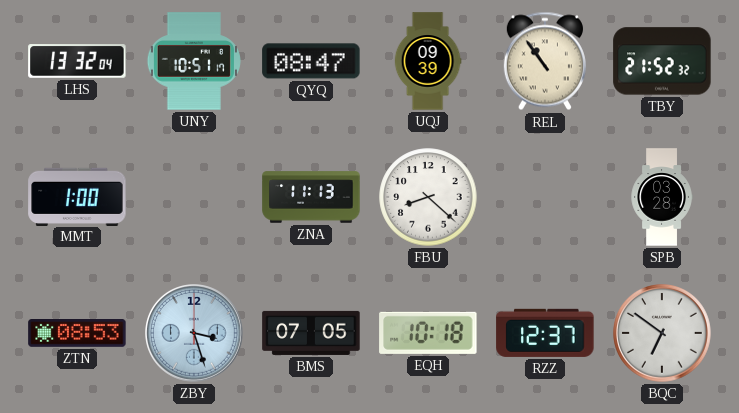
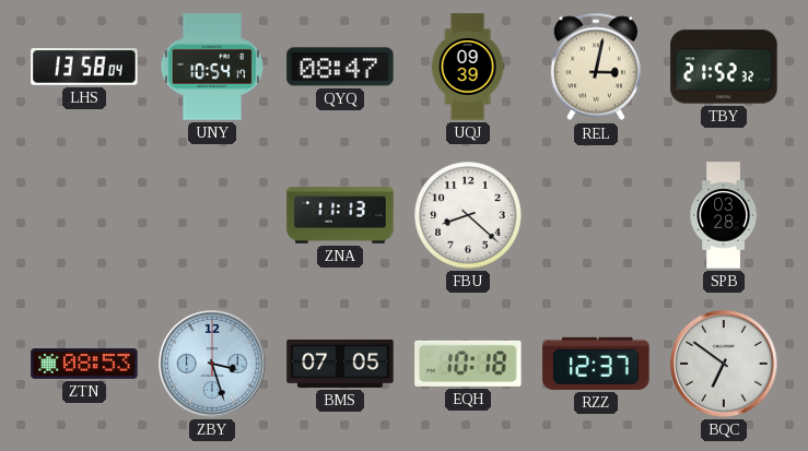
LHS: 13:32 -> 13:58 (84, 67)
UNY: 10:51 -> 10:54 (212, 67)
REL: 10:54 -> 3:02 (596, 67)
MMT: 1:00 -> none (77, 196)
